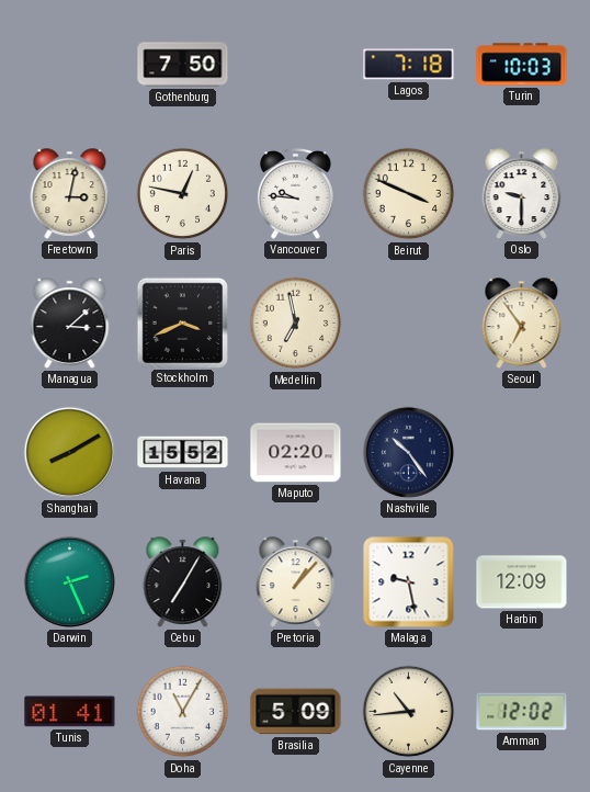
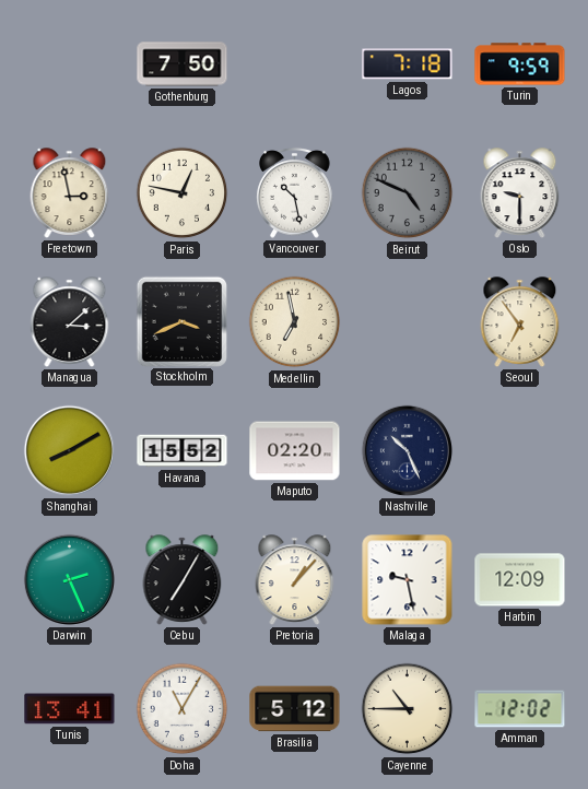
Turin: 10:03 -> 9:59 (520, 64)
Freetown: 3:02 -> 2:58 (70, 193)
Vancouver: 9:46 -> 10:28 (295, 192)
Beirut: 3:49 -> 4:49 (408, 193)
Beirut dial: cream -> grey (408, 193)
Nashville: 10:24 -> 10:26 (407, 450)
Tunis: 01:41 -> 13:41 (70, 709)
Brasilia: 5:09 -> 5:12 (295, 709)
Cayenne: 10:44 -> 10:45 (408, 709)
